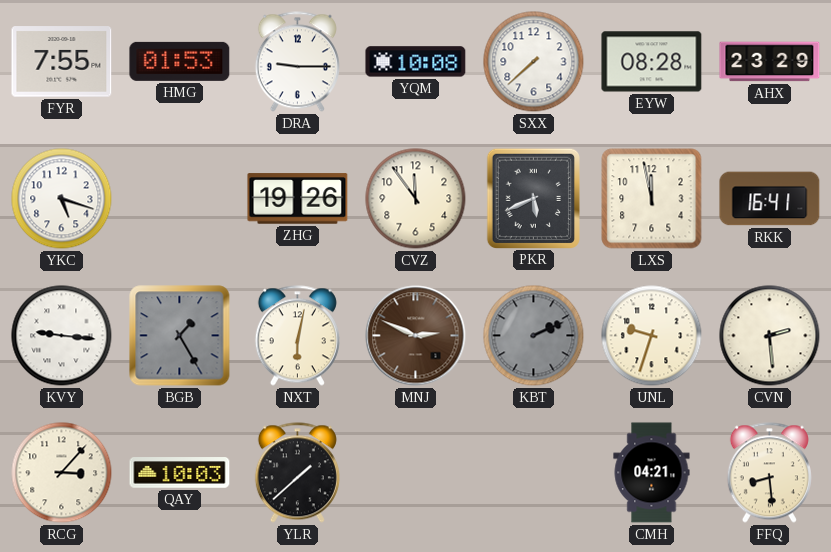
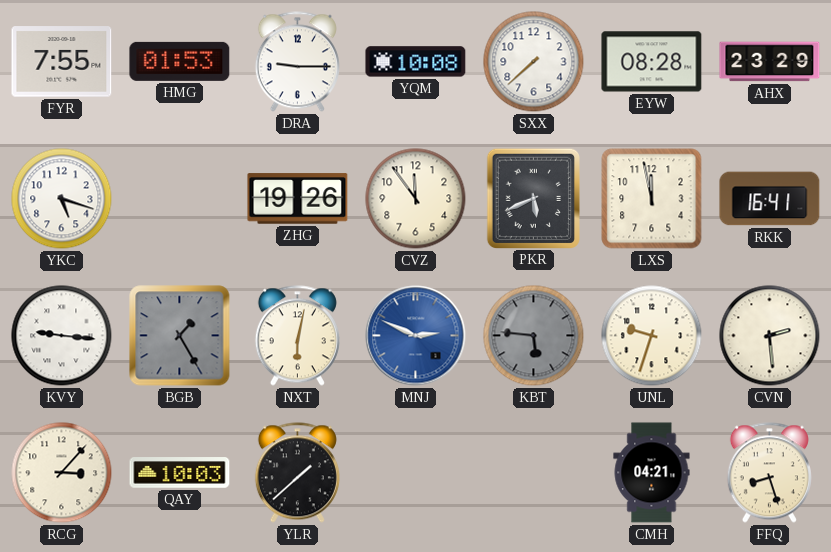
MNJ dial: brown -> blue (416, 336)
KBT: 2:11 -> 5:46 (534, 336)
FFQ: 8:29 -> 8:27 (769, 473)
